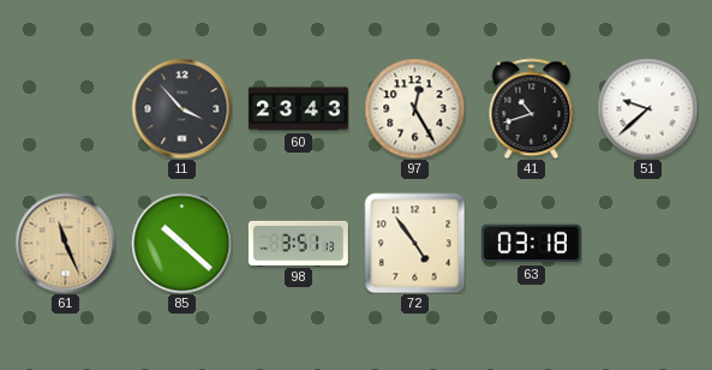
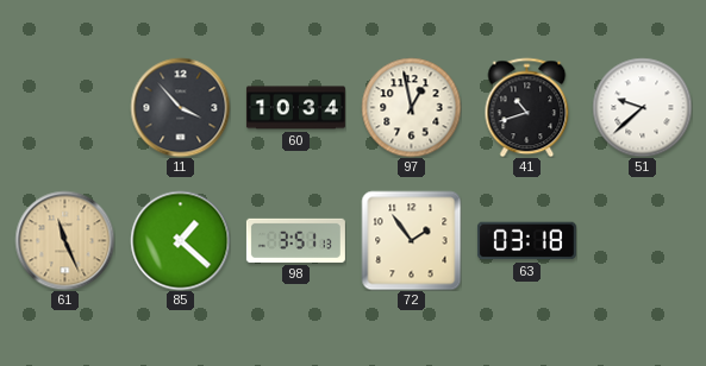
60: 23:43 -> 10:34 (295, 108)
97: 12:25 -> 12:58 (411, 107)
85: 10:22 -> 1:22 (180, 240)
72: 4:54 -> 1:54 (411, 240)
